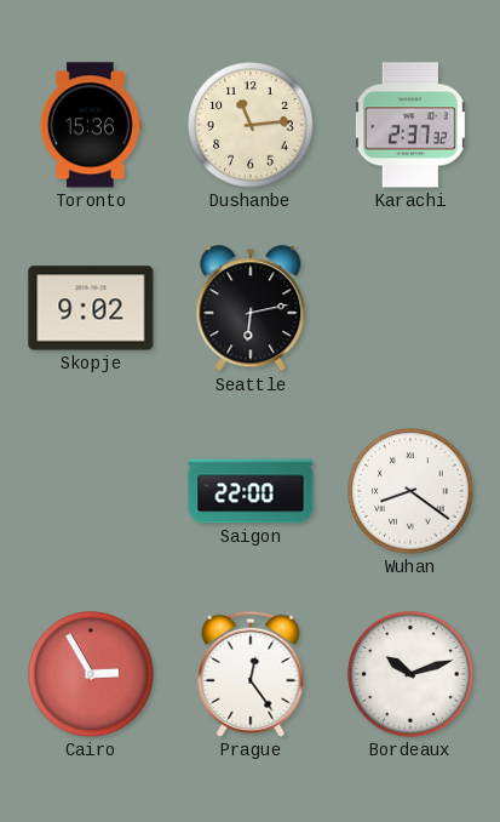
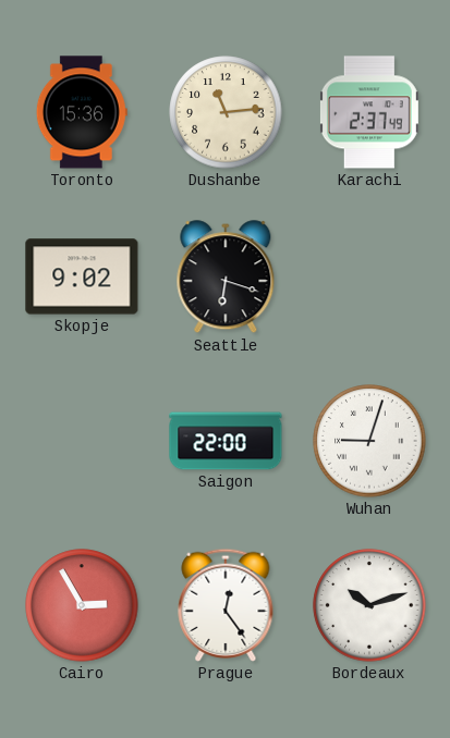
Karachi: 2:37:32 -> 2:37:49 (369, 112)
Seattle: 6:13 -> 6:18 (226, 278)
Wuhan: 8:21 -> 9:03 (369, 441)
